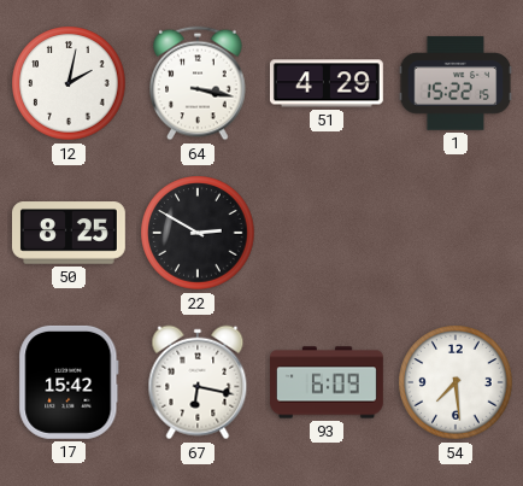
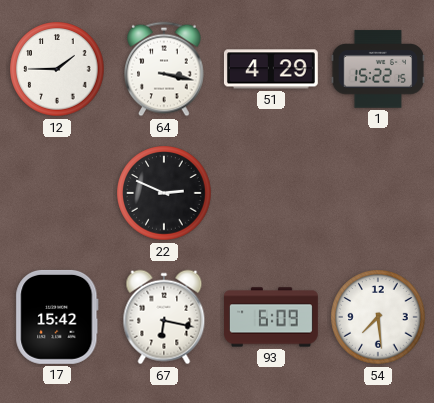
12: 2:02 -> 1:45 (57, 69)
50: 8:25 -> none (69, 233)
22: 2:50 -> 2:49 (164, 193)
